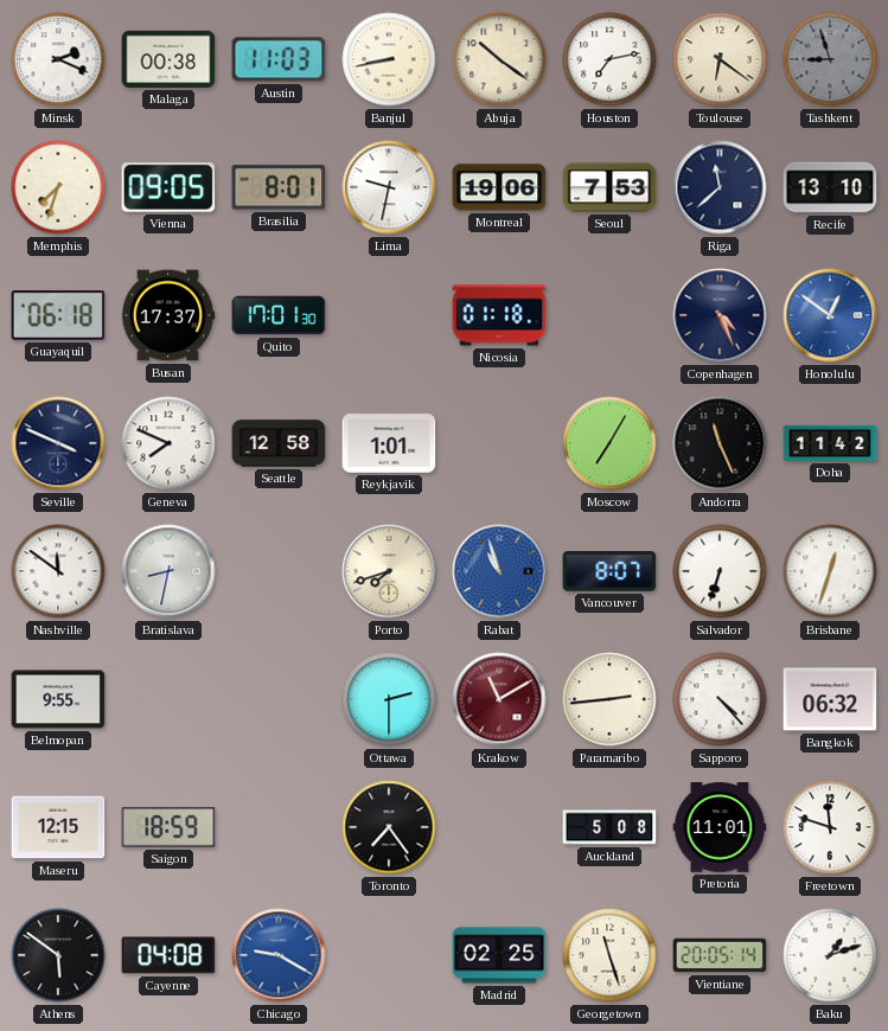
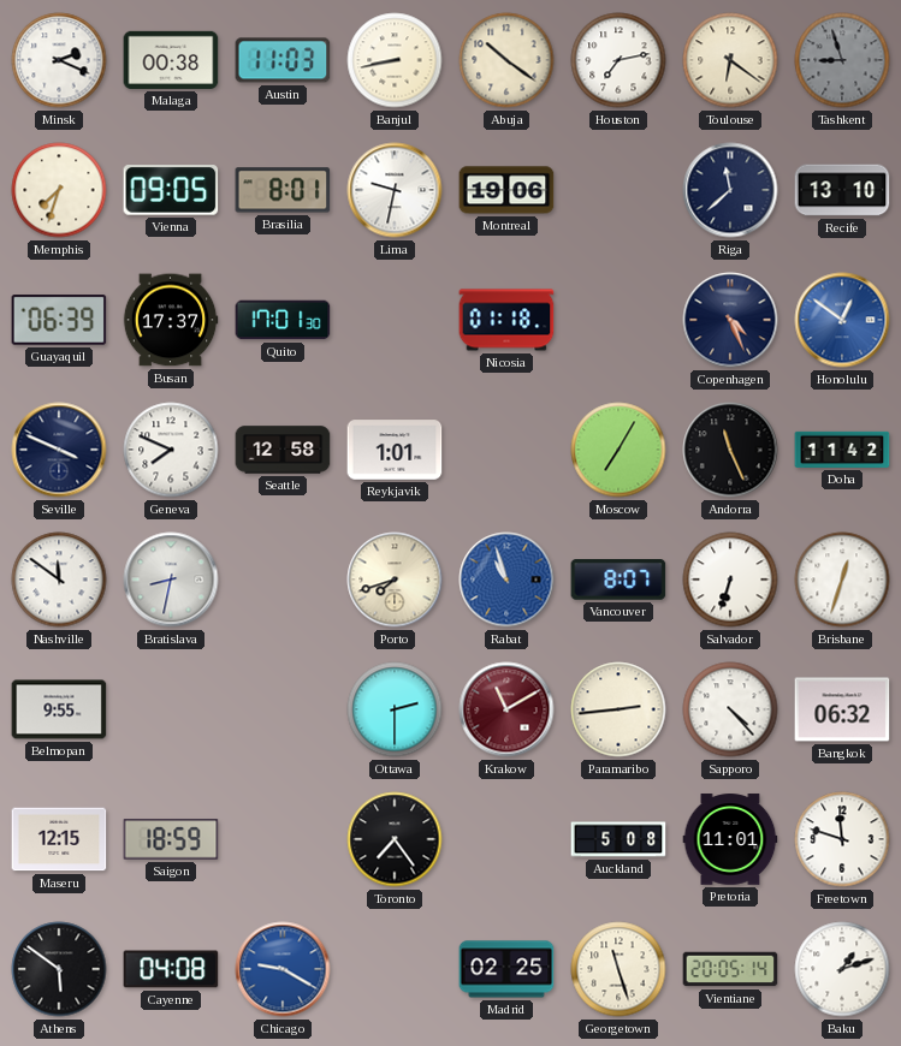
Seoul: 7:53 -> none (609, 187)
Guayaquil: 06:18 -> 06:39 (59, 321)
